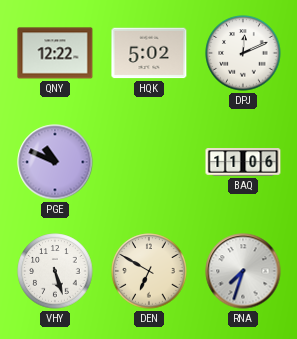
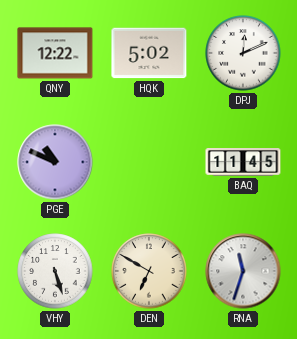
BAQ: 11:06 -> 11:45 (243, 162)
RNA: 7:33 -> 11:33 (243, 271)
